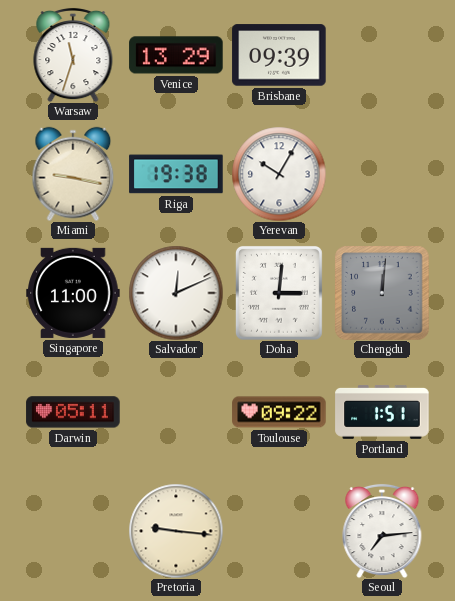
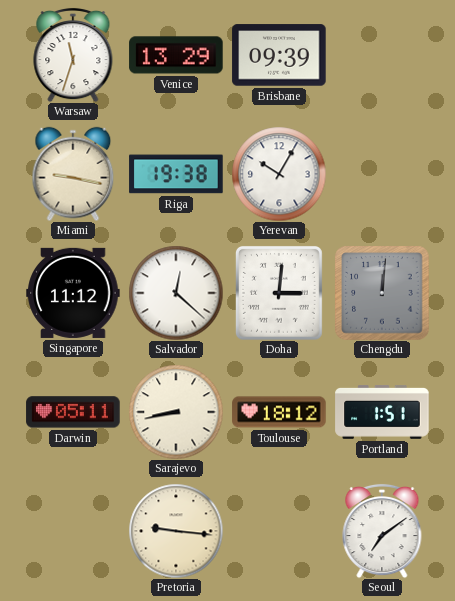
Singapore: 11:00 -> 11:12 (73, 293)
Salvador: 12:11 -> 12:22 (176, 293)
Sarajevo: none -> 8:43 (176, 412)
Toulouse: 09:22 -> 18:12 (279, 412)
Seoul: 7:14 -> 7:09 (382, 531)
